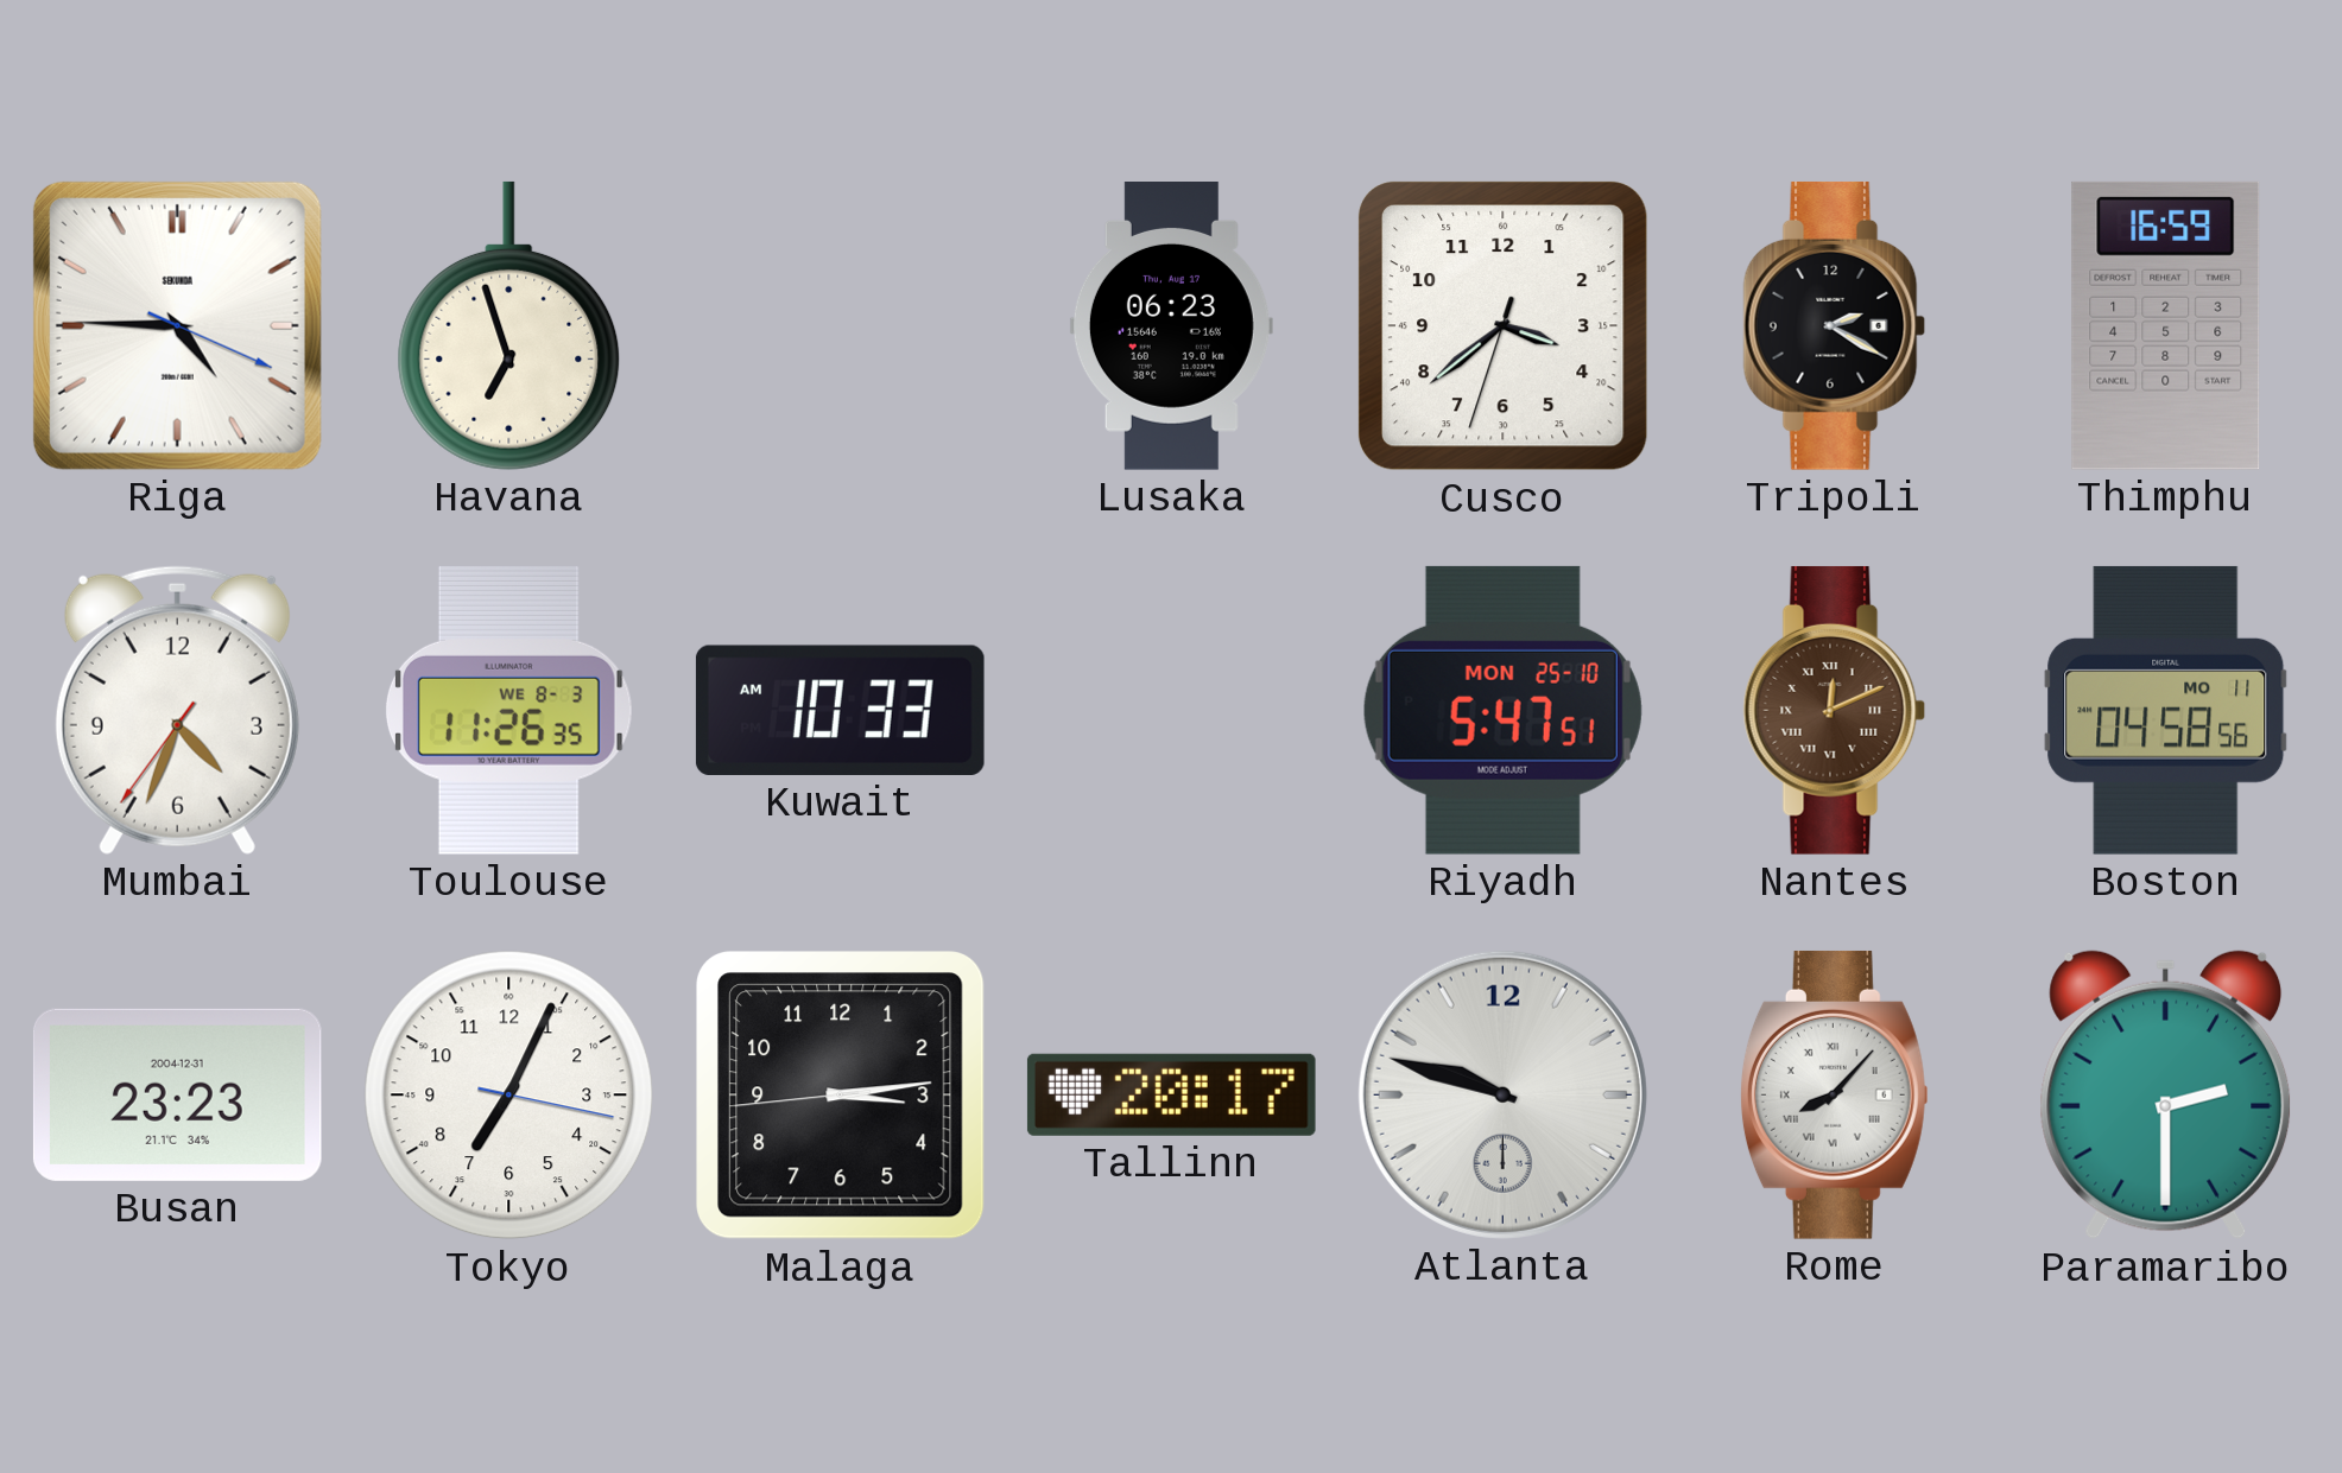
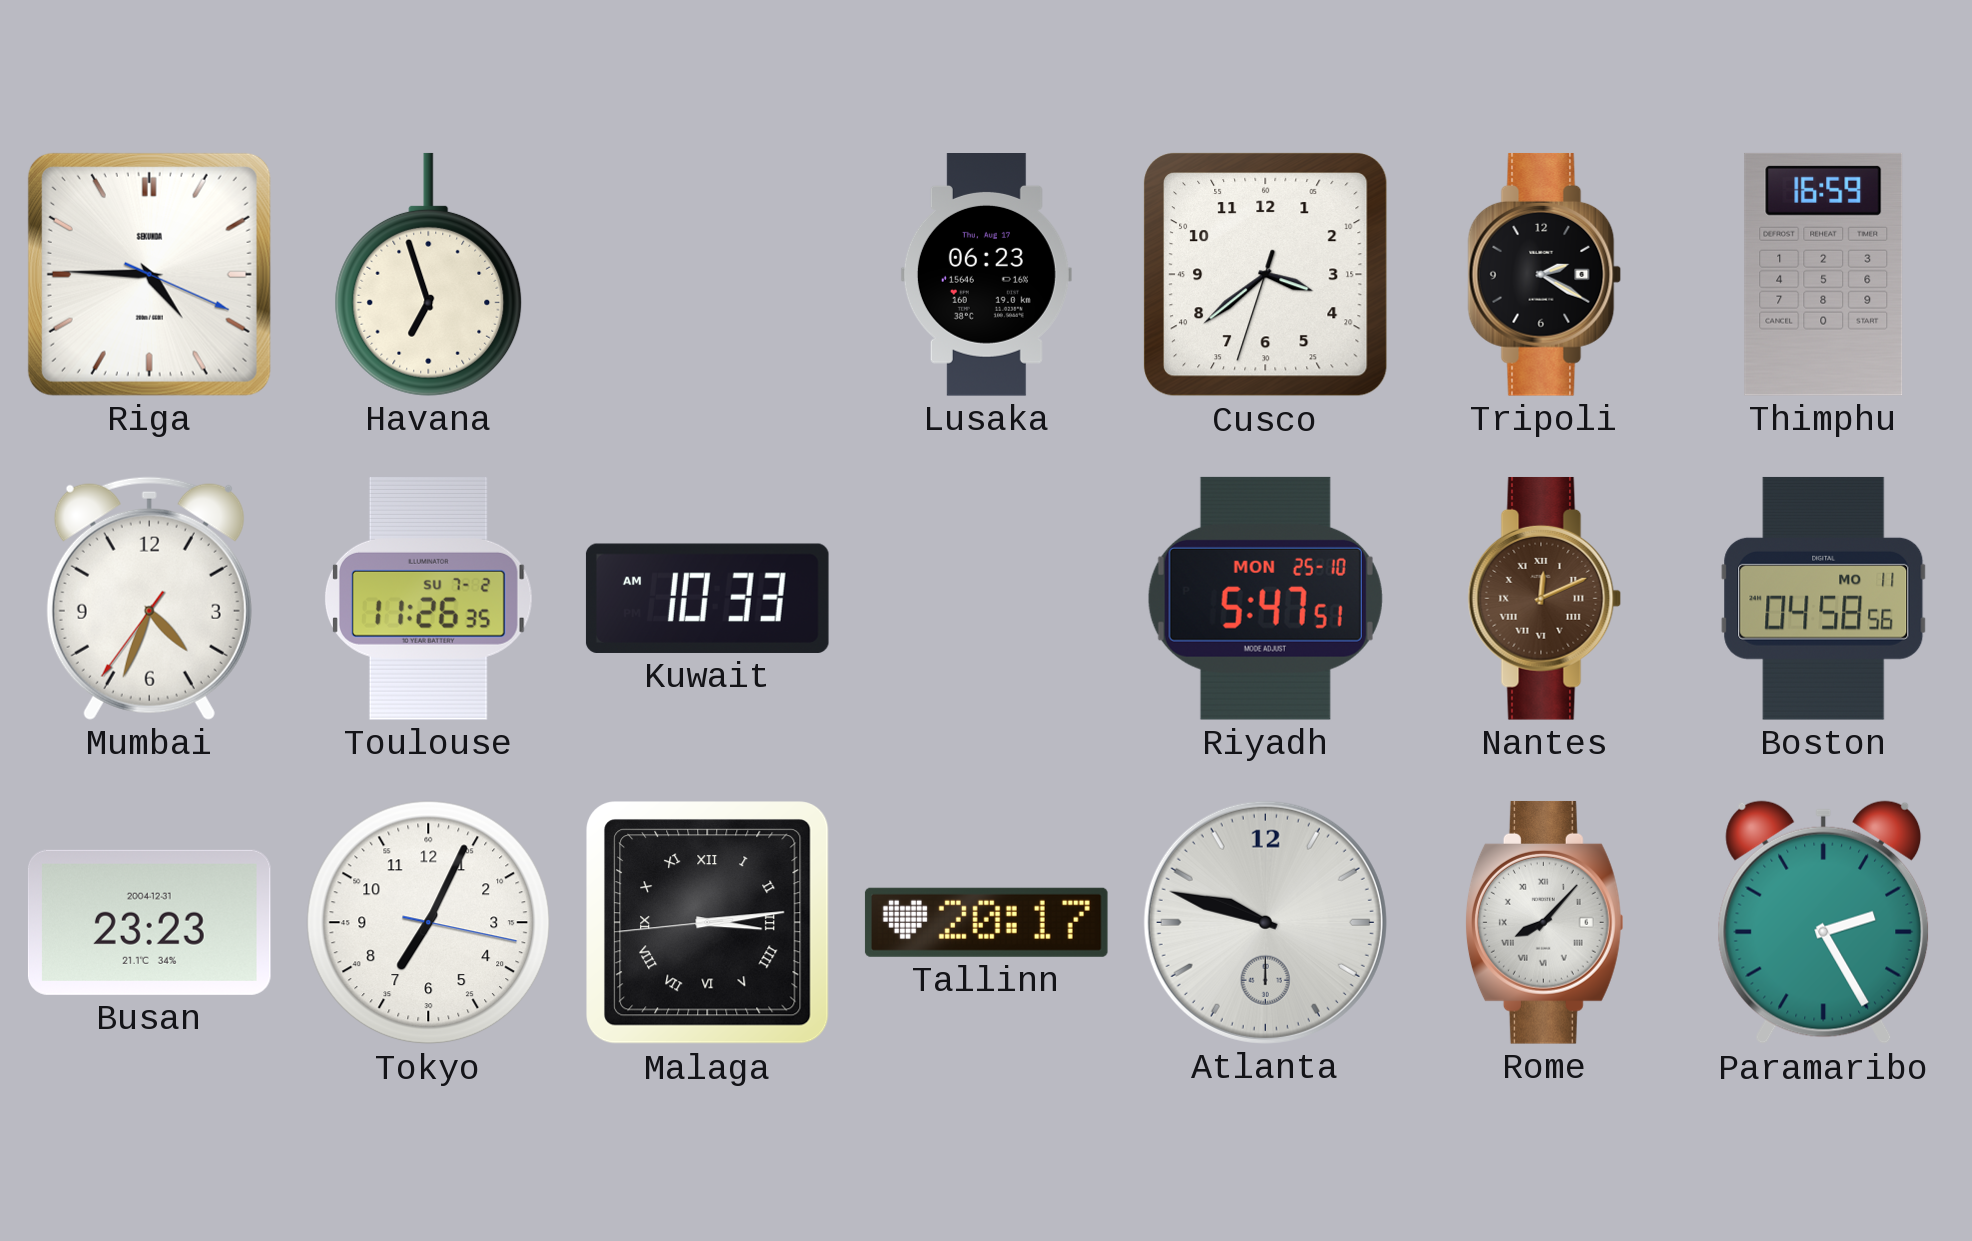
Toulouse date: WE 8-3 -> SU 7-2 (428, 598)
Malaga numerals: Arabic -> Roman (708, 923)
Paramaribo: 2:30 -> 2:25 (1824, 923)
